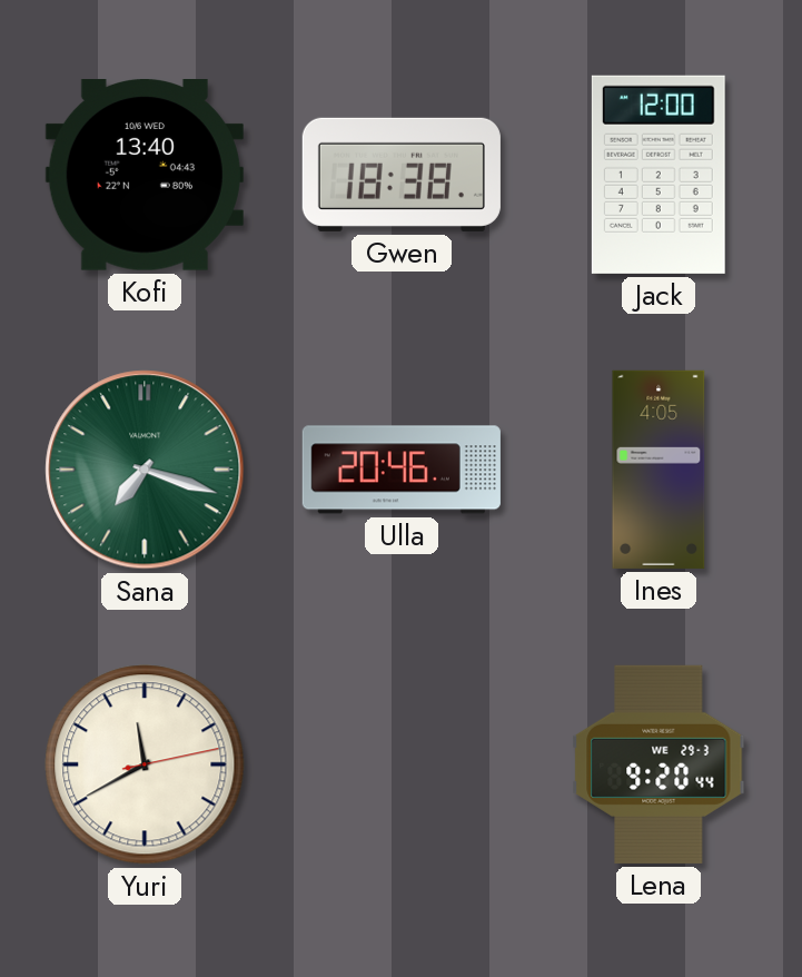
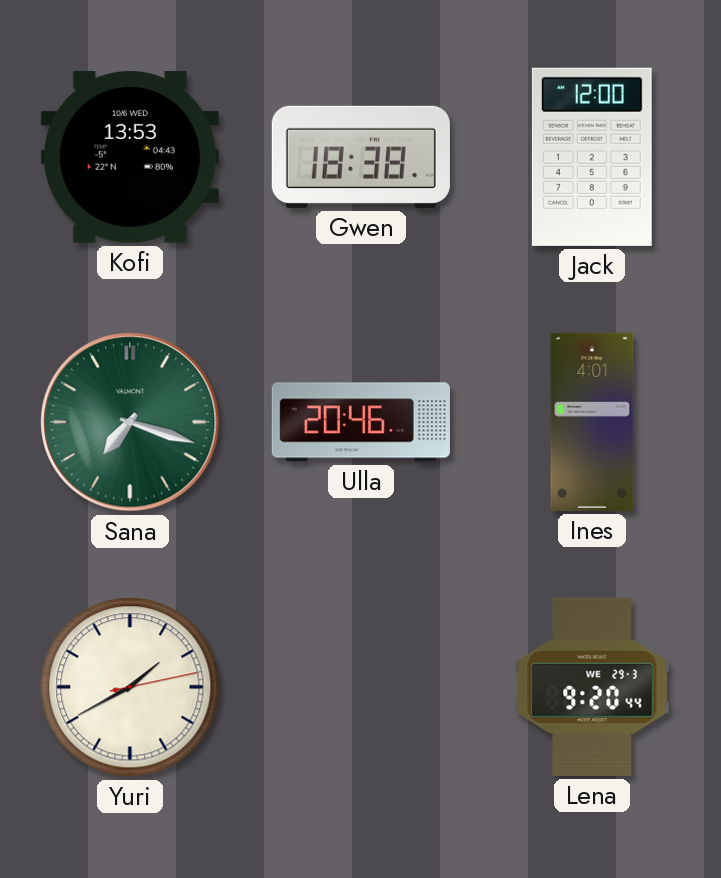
Kofi: 13:40 -> 13:53 (130, 158)
Ines: 4:05 -> 4:01 (592, 422)
Yuri: 11:40 -> 1:40 (130, 687)
